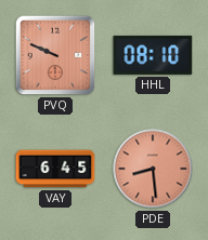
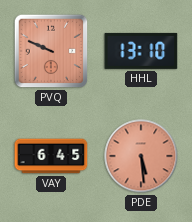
HHL: 08:10 -> 13:10 (141, 51)
PDE: 8:29 -> 5:29 (141, 156)
